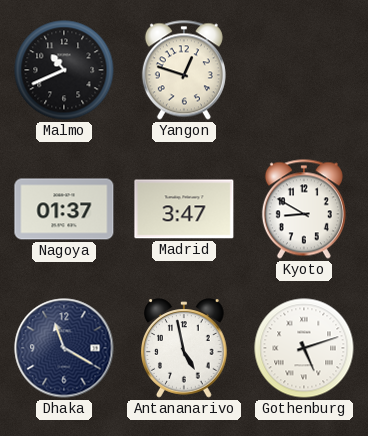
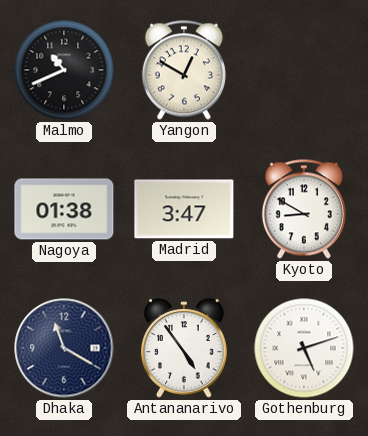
Yangon: 12:48 -> 12:50 (184, 70)
Nagoya: 01:37 -> 01:38 (64, 209)
Antananarivo: 4:58 -> 4:54 (185, 348)
